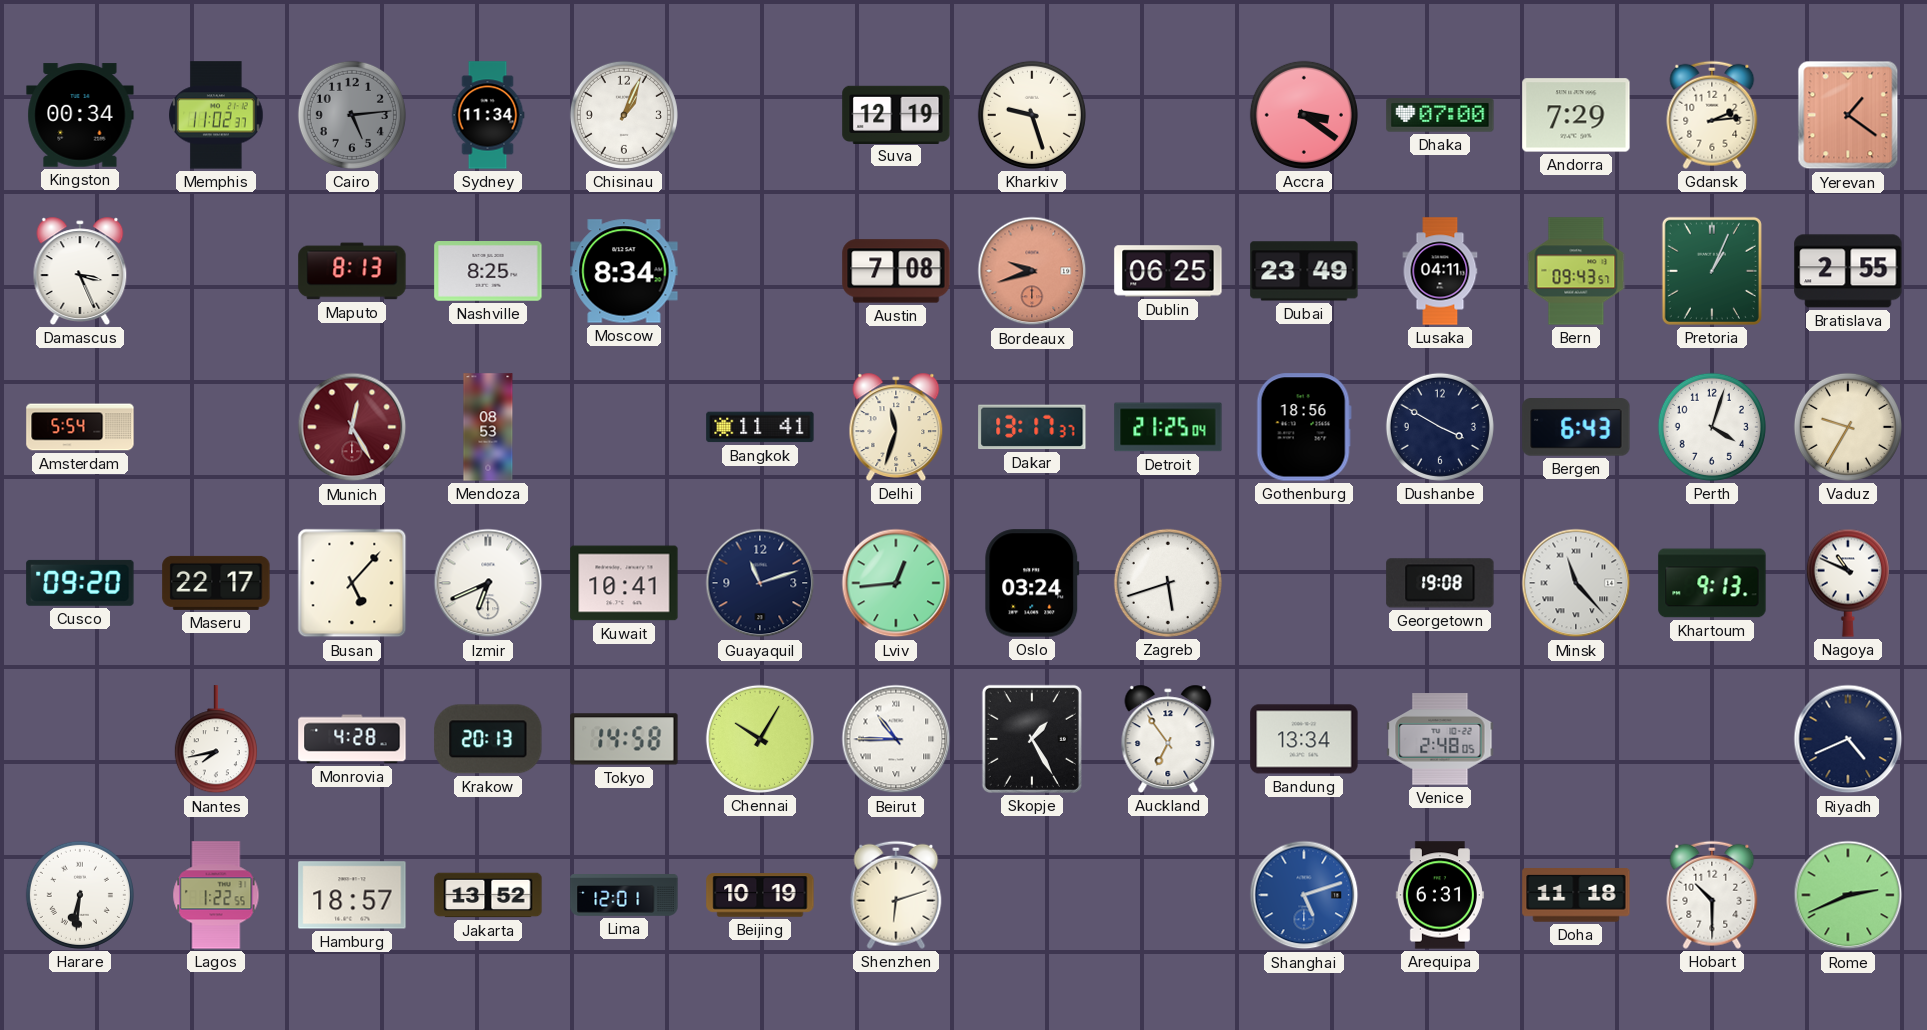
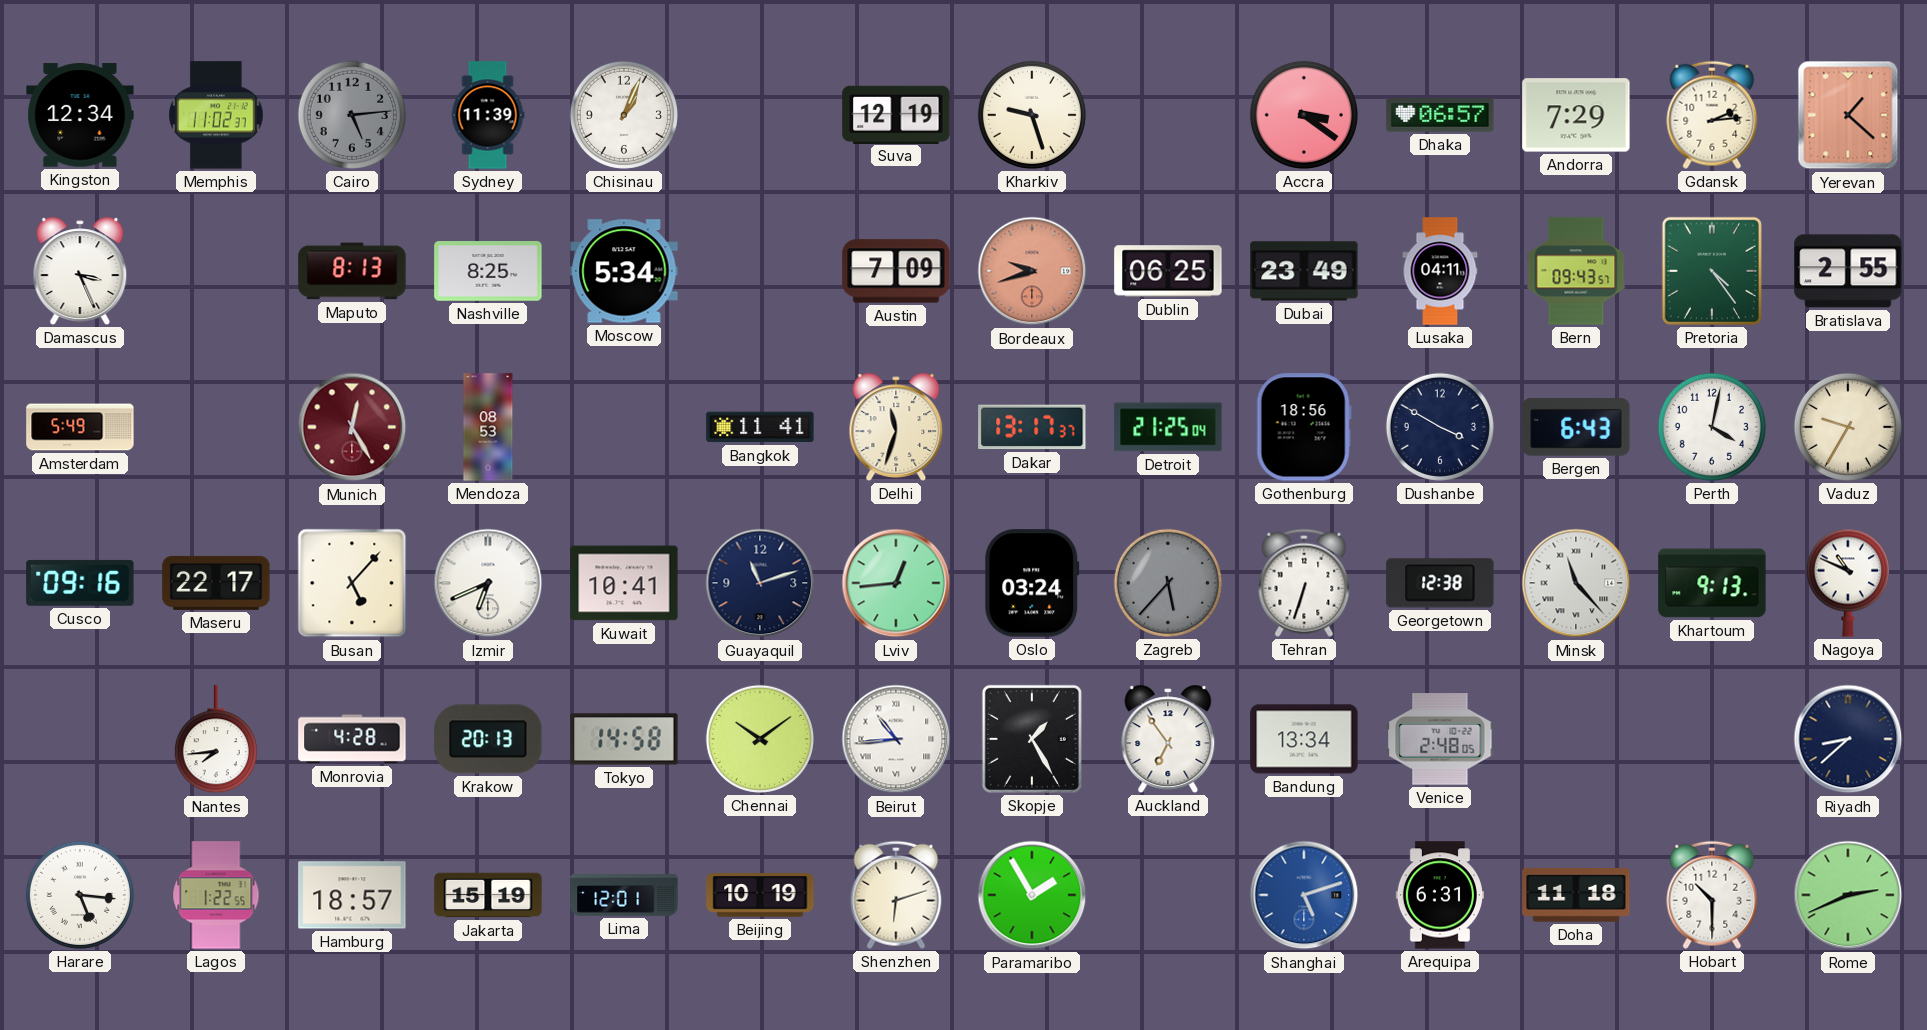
Kingston: 00:34 -> 12:34 (80, 115)
Sydney: 11:34 -> 11:39 (488, 115)
Dhaka: 07:00 -> 06:57 (1440, 115)
Yerevan: 1:21 -> 1:22 (1848, 115)
Moscow: 8:34 -> 5:34 (624, 271)
Austin: 7:08 -> 7:09 (896, 271)
Pretoria: 1:04 -> 4:24 (1712, 271)
Amsterdam: 5:54 -> 5:49 (80, 427)
Perth: 4:03 -> 4:02 (1712, 427)
Cusco: 09:20 -> 09:16 (80, 583)
Zagreb: 5:42 -> 5:37 (1168, 583)
Zagreb dial: white -> grey (1168, 583)
Tehran: none -> 6:33 (1304, 583)
Georgetown: 19:08 -> 12:38 (1440, 583)
Nantes: 7:43 -> 7:44 (216, 740)
Chennai: 10:05 -> 10:09 (760, 739)
Beirut: 10:45 -> 10:44 (896, 739)
Riyadh: 4:41 -> 8:38 (1848, 739)
Harare: 6:31 -> 5:16 (80, 895)
Jakarta: 13:52 -> 15:19 (488, 895)
Paramaribo: none -> 1:55 (1032, 895)
